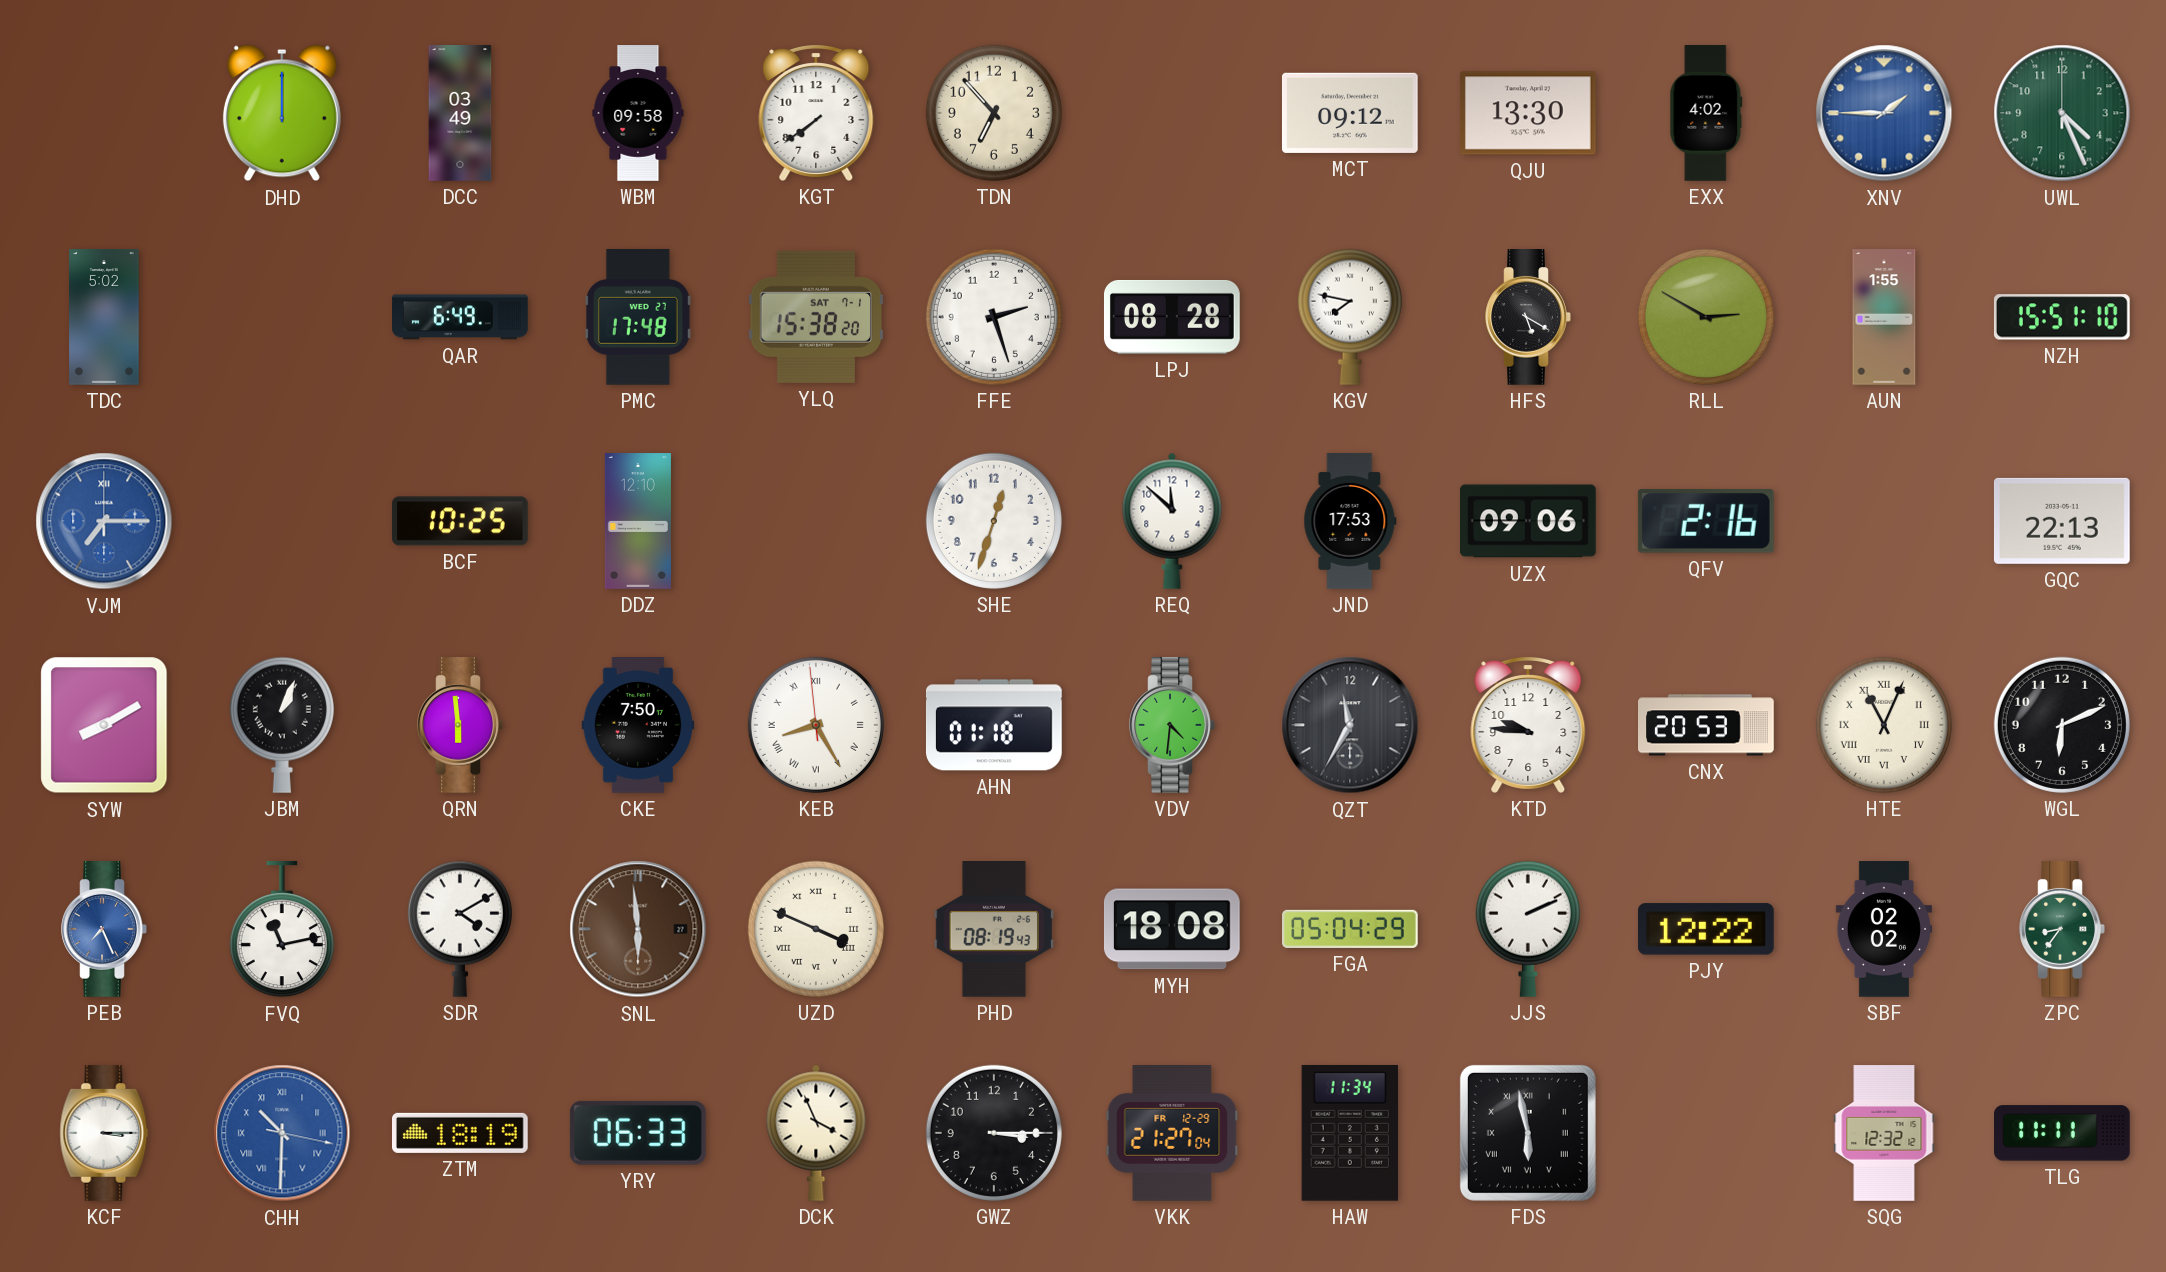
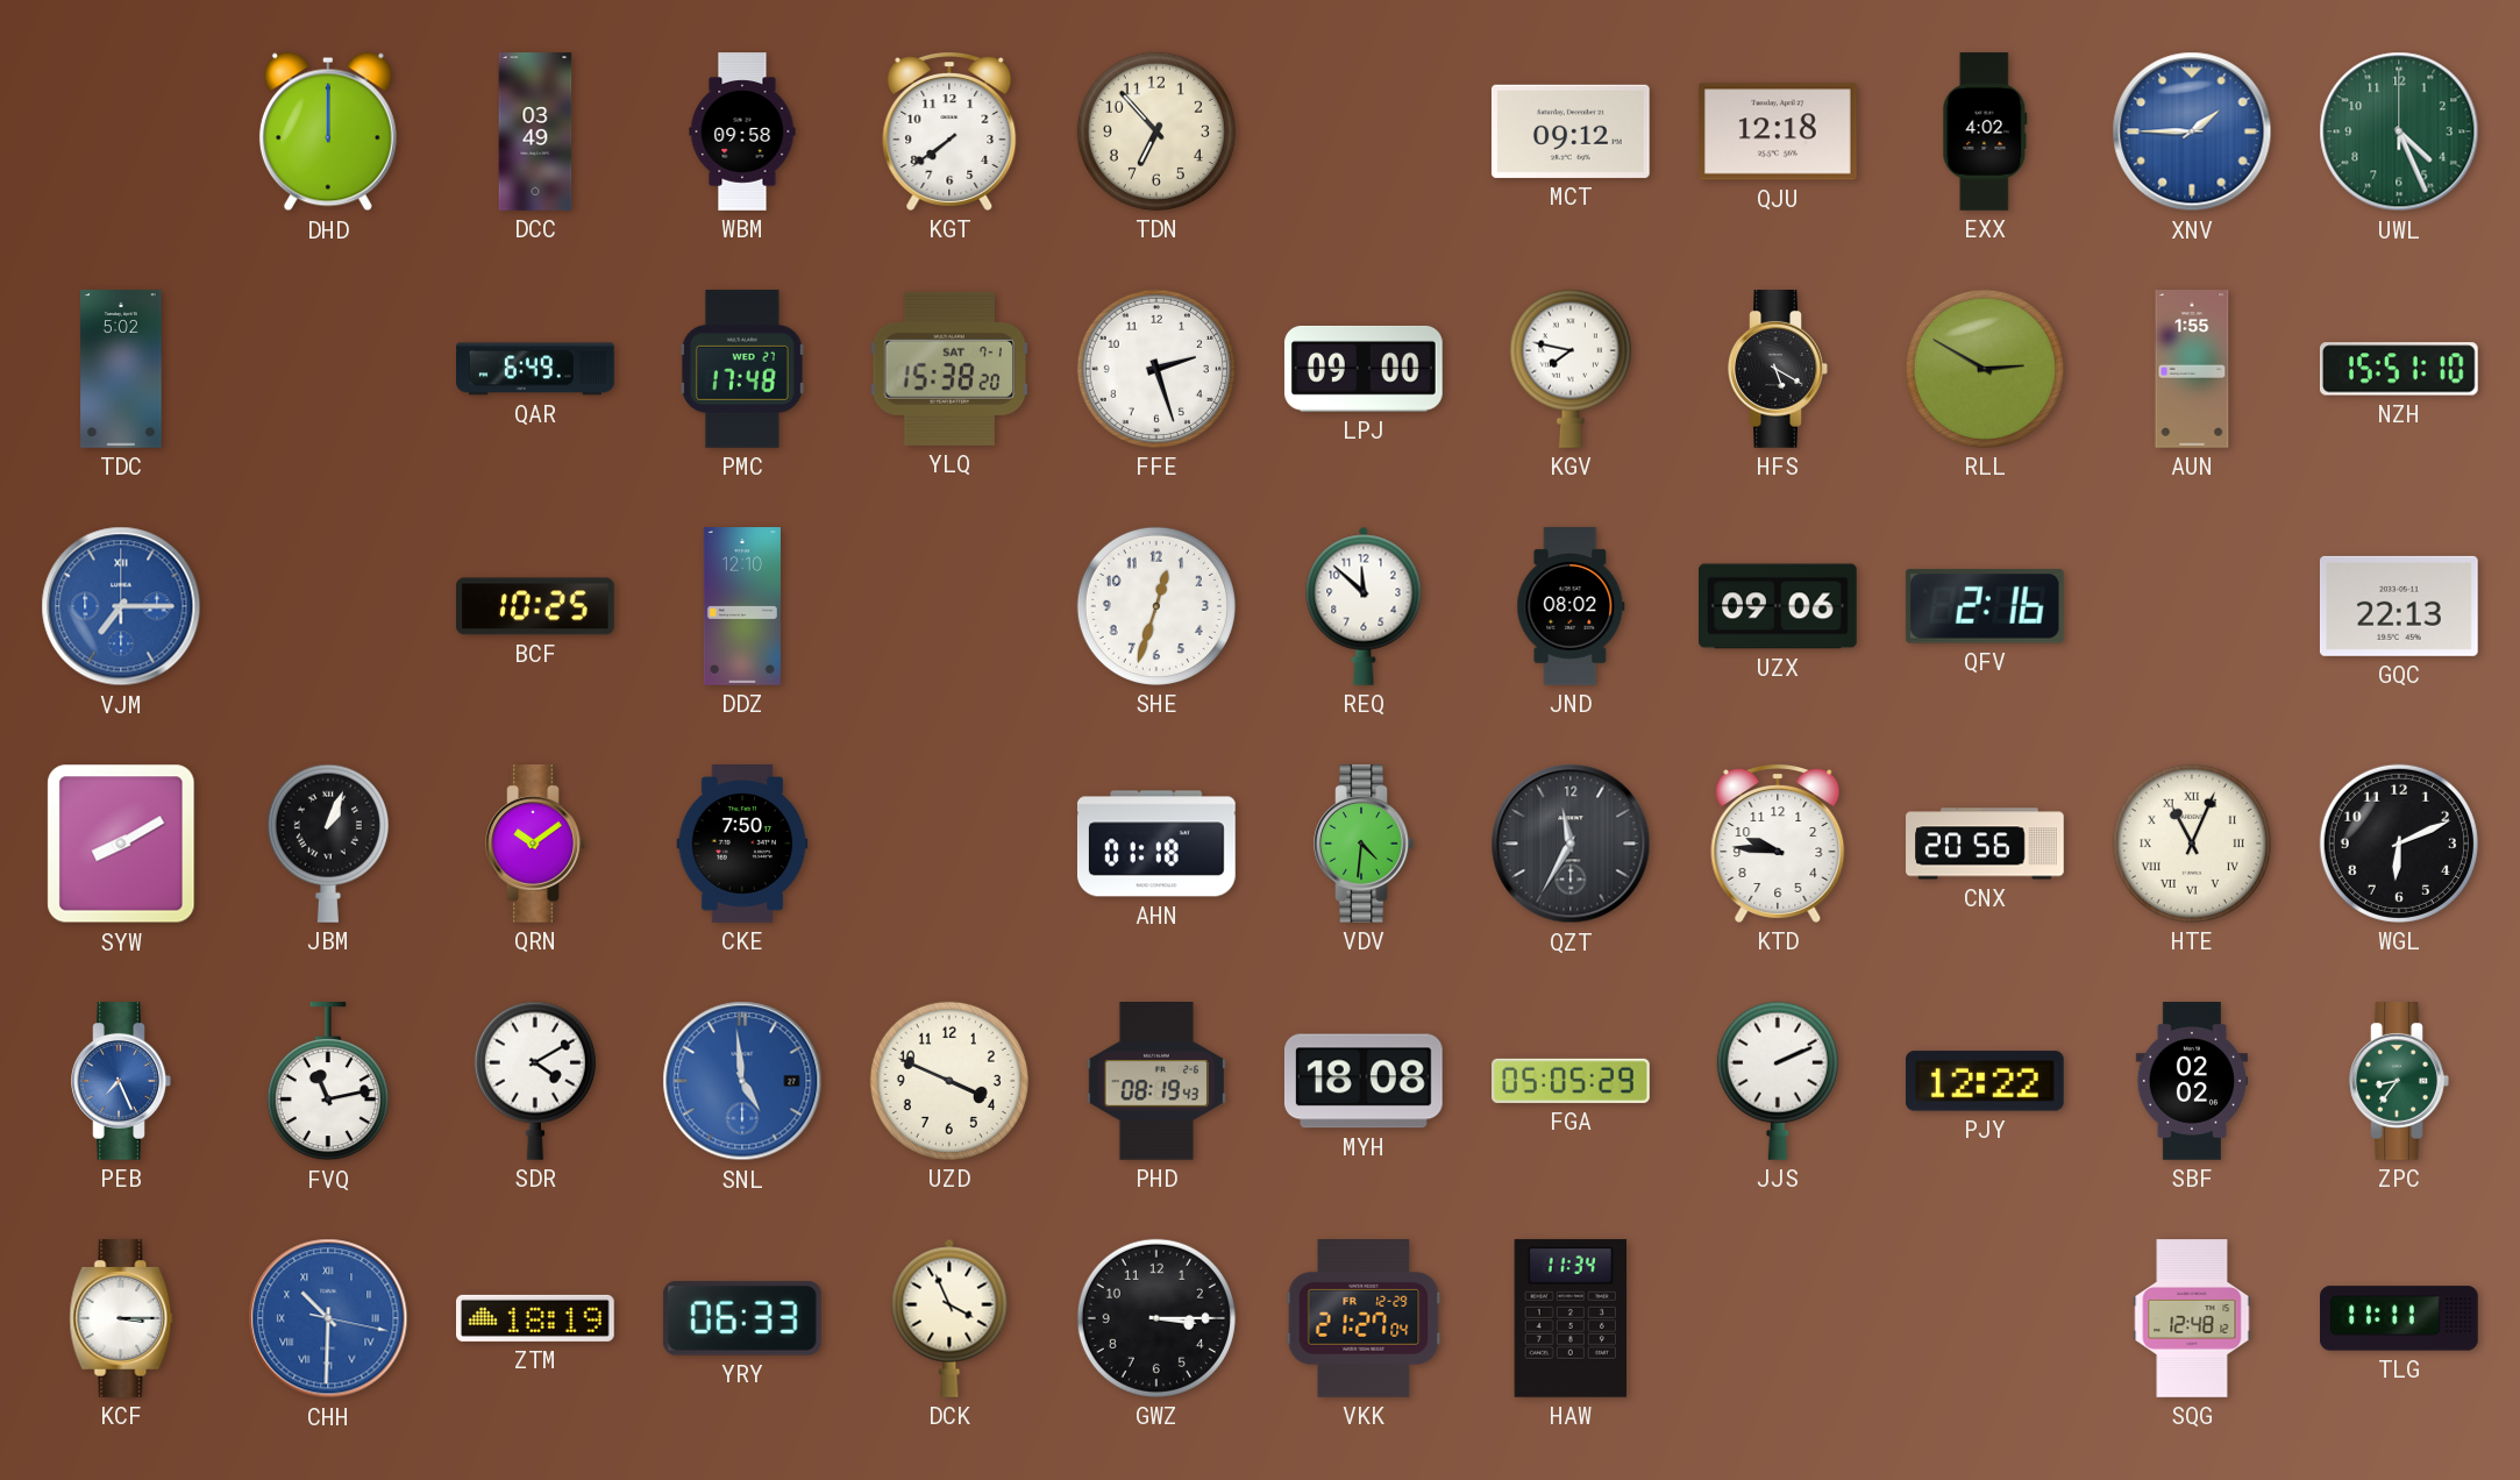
QJU: 13:30 -> 12:18 (1778, 131)
LPJ: 08:28 -> 09:00 (1364, 369)
JND: 17:53 -> 08:02 (1571, 606)
QRN: 5:59 -> 10:09 (535, 845)
KEB: 8:24 -> none (816, 725)
CNX: 20:53 -> 20:56 (1986, 844)
SNL: 5:59 -> 4:59 (742, 1081)
SNL dial: brown -> blue (742, 1081)
UZD numerals: Roman -> Arabic (949, 1081)
FGA: 05:04 -> 05:05 (1571, 1081)
FDS: 5:58 -> none (1528, 1133)
SQG: 12:32 -> 12:48 (2192, 1318)
